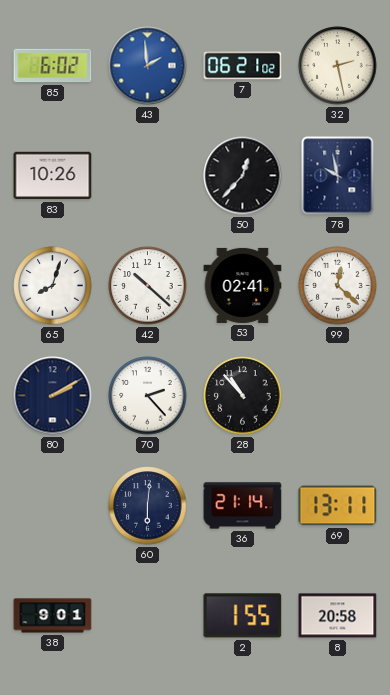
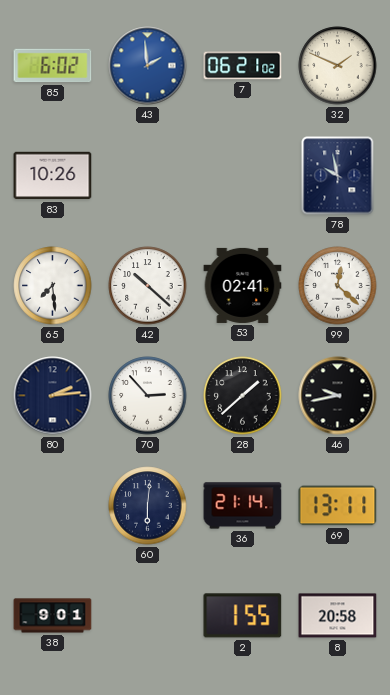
32: 2:28 -> 1:49 (338, 66)
50: 12:37 -> none (243, 176)
65: 8:03 -> 7:29 (53, 286)
80: 2:10 -> 2:14 (53, 396)
70: 2:23 -> 2:53 (148, 396)
28: 10:53 -> 1:38 (243, 396)
46: none -> 9:43 (338, 396)
